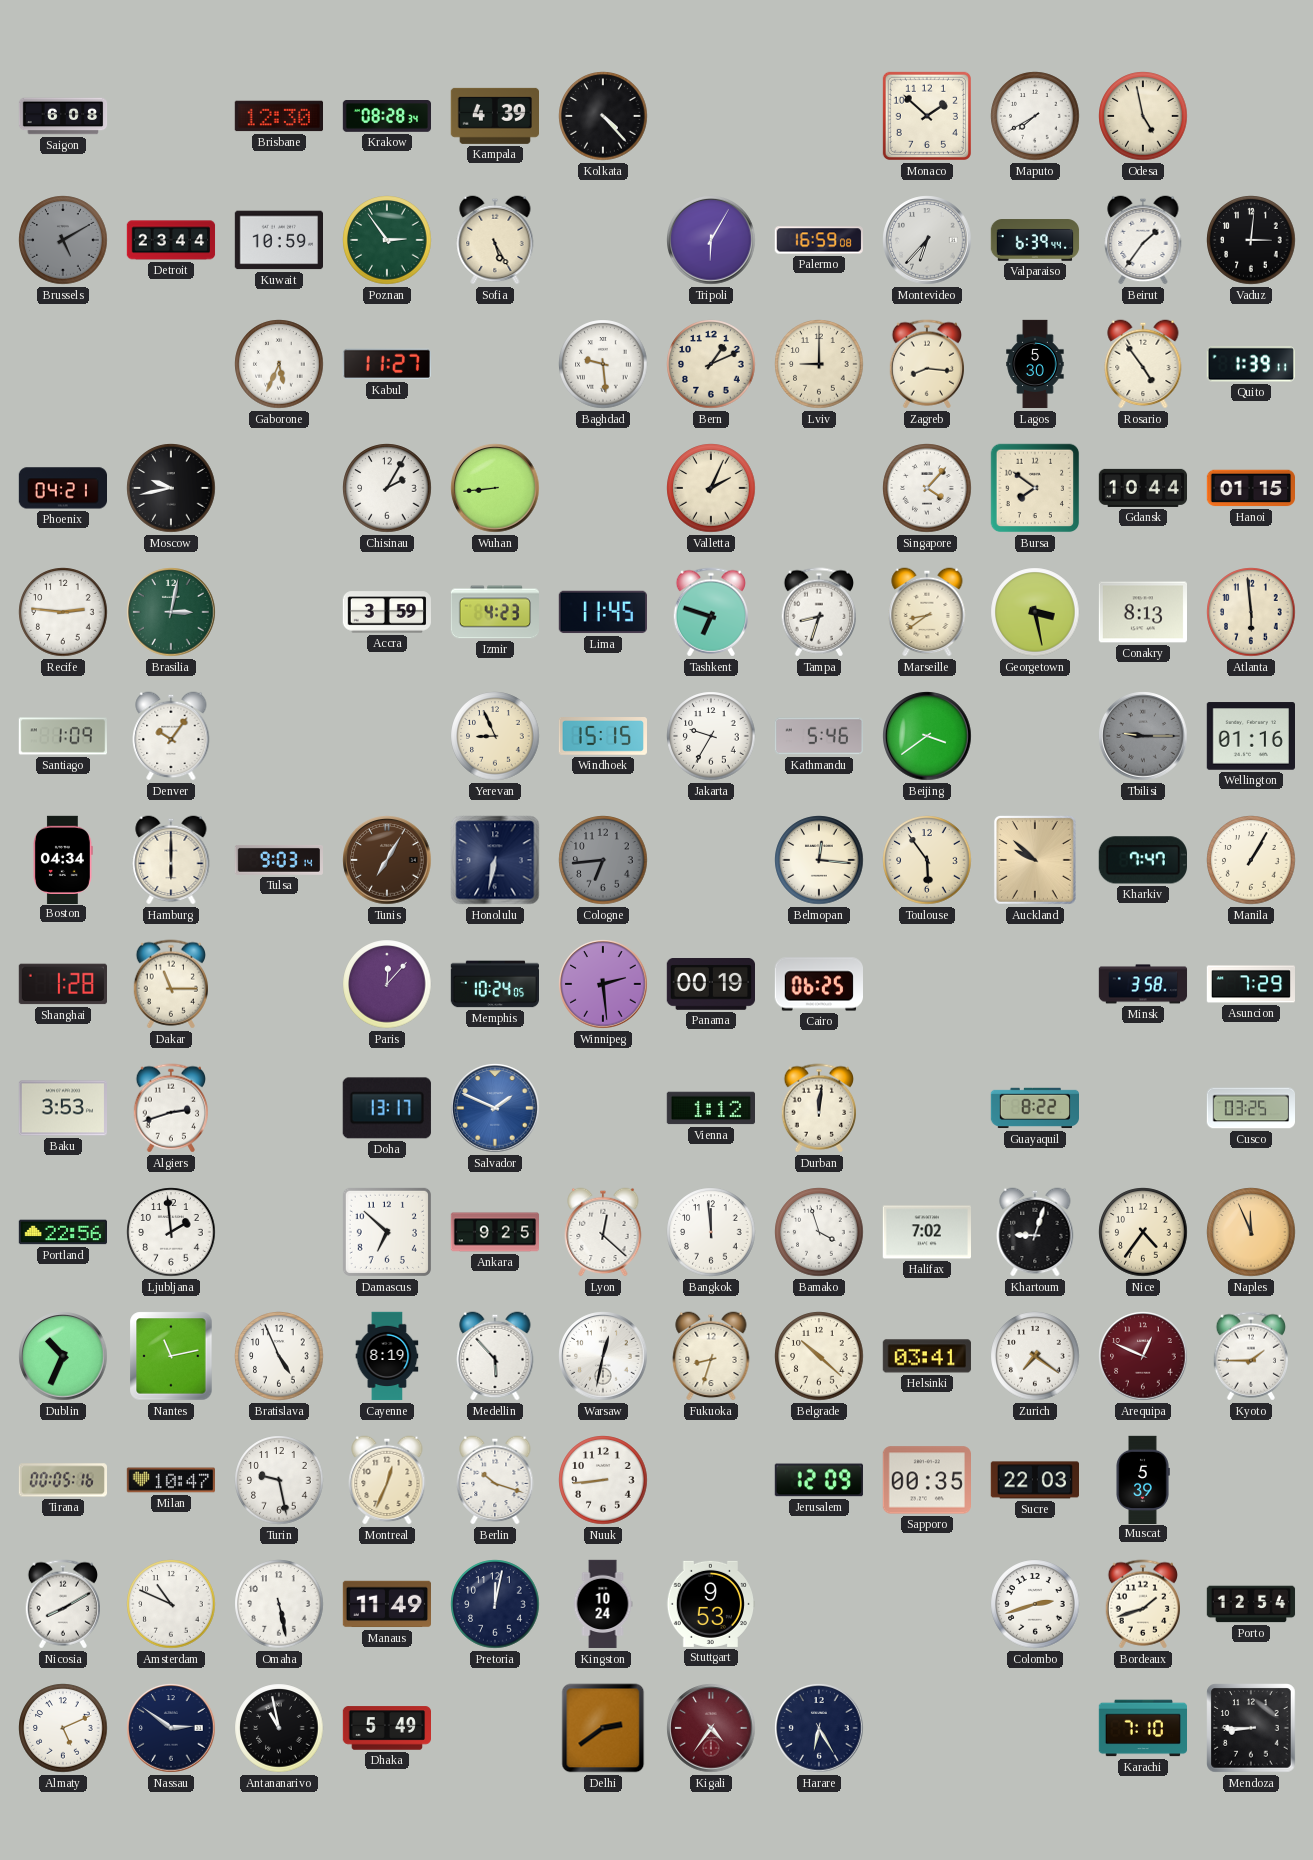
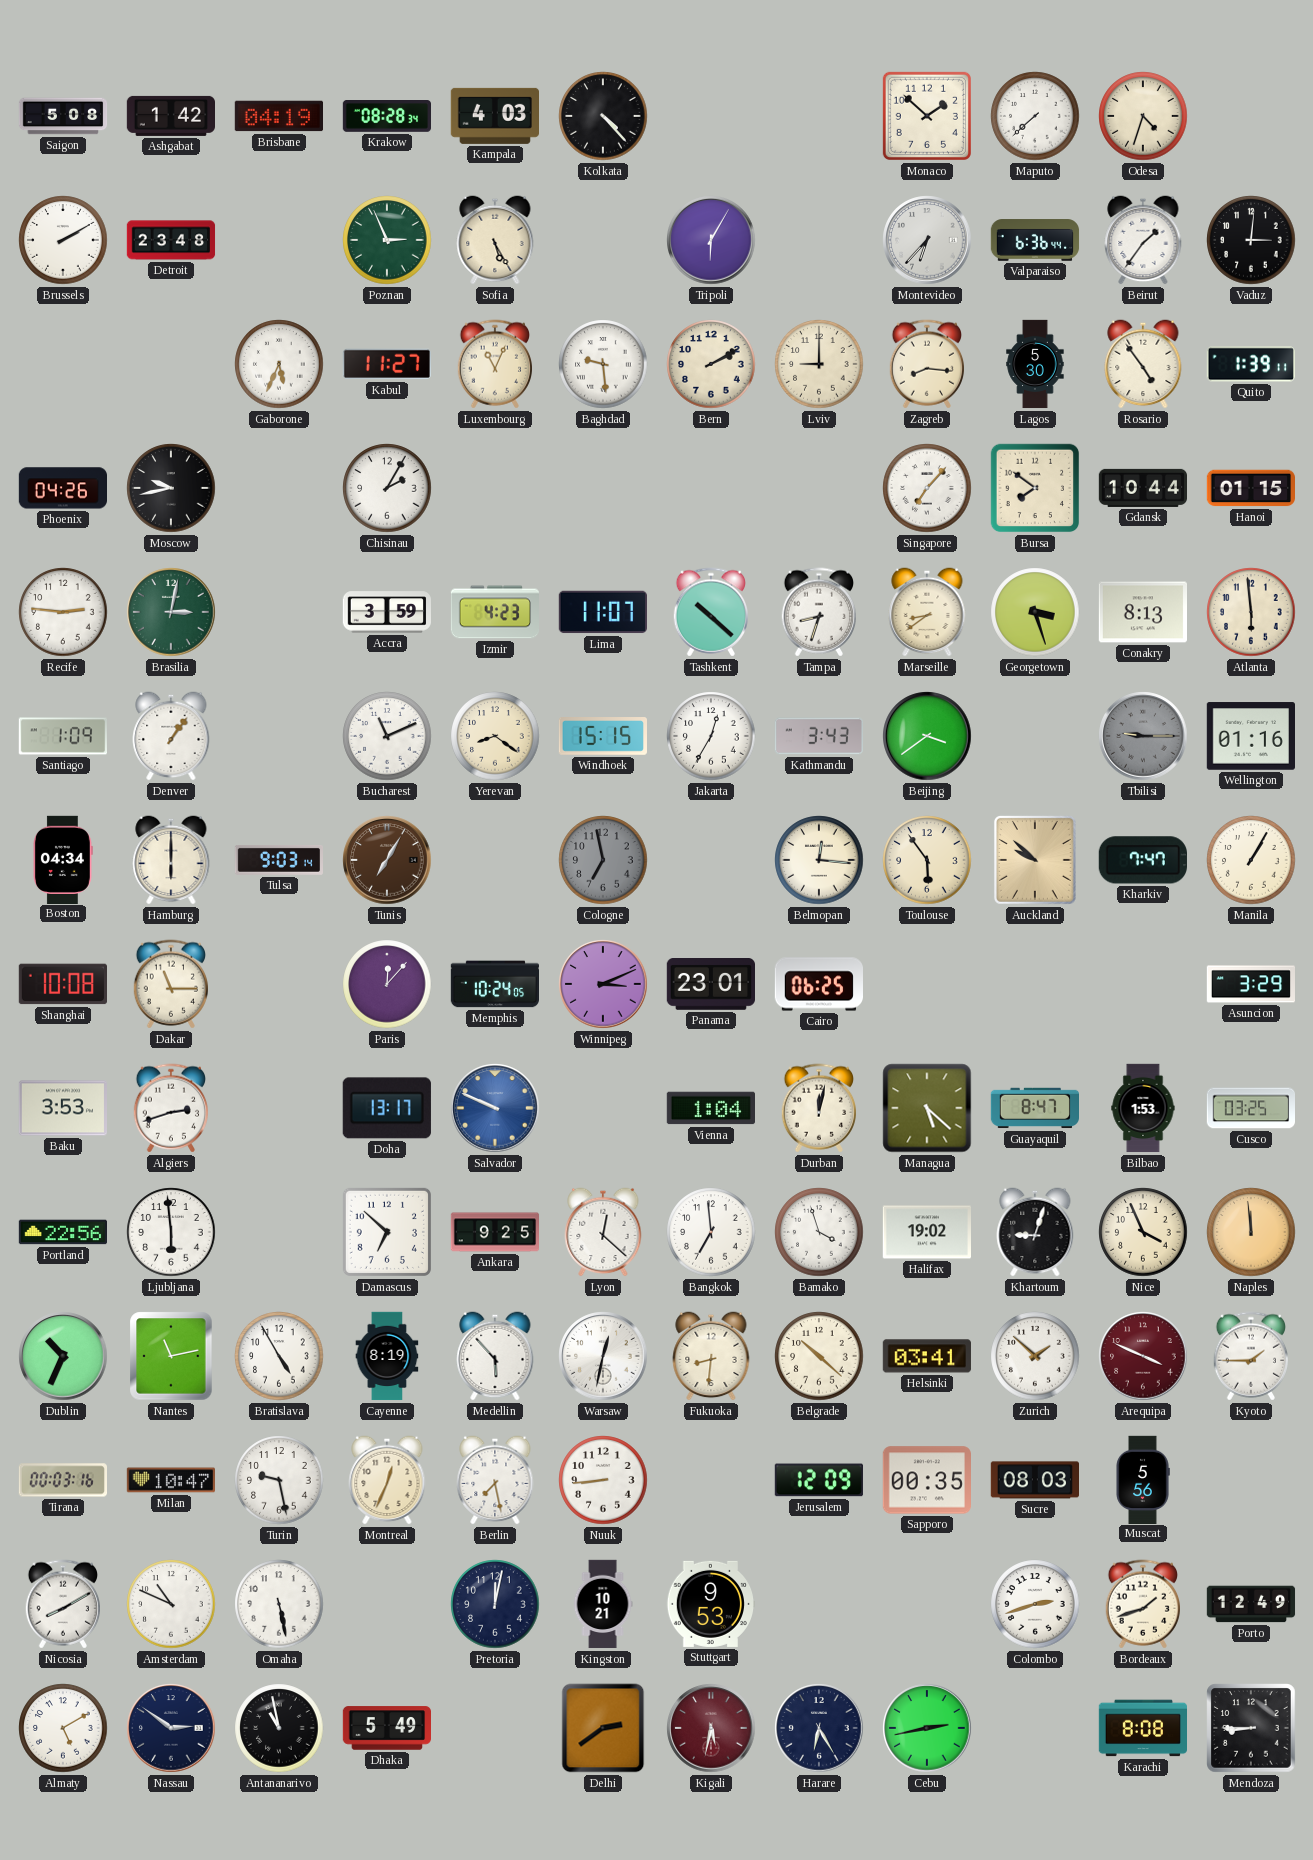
Saigon: 6:08 -> 5:08 (63, 116)
Ashgabat: none -> 1:42 (171, 116)
Brisbane: 12:30 -> 04:19 (278, 116)
Kampala: 4:39 -> 4:03 (494, 116)
Maputo: 7:40 -> 7:38 (1035, 116)
Odesa: 4:58 -> 4:33 (1143, 116)
Brussels: 5:10 -> 2:10 (63, 240)
Brussels dial: grey -> white (63, 240)
Detroit: 23:44 -> 23:48 (171, 240)
Kuwait: 10:59 -> none (278, 240)
Poznan: 2:54 -> 2:56 (387, 240)
Palermo: 16:59 -> none (818, 240)
Valparaiso: 6:39 -> 6:36 (1035, 240)
Luxembourg: none -> 11:04 (494, 364)
Bern: 1:11 -> 2:10 (711, 364)
Phoenix: 04:21 -> 04:26 (62, 488)
Wuhan: 8:44 -> none (495, 488)
Valletta: 2:04 -> none (711, 488)
Singapore: 4:07 -> 7:07 (927, 488)
Lima: 11:45 -> 11:07 (602, 612)
Tashkent: 6:48 -> 10:22 (710, 612)
Georgetown: 3:28 -> 3:27 (1035, 612)
Denver: 10:06 -> 1:06 (171, 736)
Bucharest: none -> 11:11 (387, 736)
Yerevan: 8:56 -> 8:21 (495, 736)
Jakarta: 9:35 -> 12:35 (711, 736)
Kathmandu: 5:46 -> 3:43 (818, 736)
Honolulu: 6:32 -> none (495, 860)
Cologne: 6:44 -> 6:58 (603, 860)
Shanghai: 1:28 -> 10:08 (62, 984)
Winnipeg: 2:29 -> 3:11 (603, 984)
Panama: 00:19 -> 23:01 (710, 985)
Minsk: 3:58 -> none (1143, 984)
Asuncion: 7:29 -> 3:29 (1250, 984)
Salvador: 1:49 -> 9:49 (495, 1108)
Vienna: 1:12 -> 1:04 (710, 1108)
Durban: 12:01 -> 12:02 (818, 1108)
Managua: none -> 5:22 (927, 1108)
Guayaquil: 8:22 -> 8:47 (1034, 1108)
Bilbao: none -> 1:53 (1143, 1108)
Ljubljana: 1:59 -> 5:59 (171, 1232)
Bangkok: 11:59 -> 6:59 (711, 1232)
Halifax: 7:02 -> 19:02 (926, 1232)
Nice: 4:36 -> 3:56 (1143, 1232)
Naples: 11:56 -> 11:59 (1251, 1232)
Bratislava: 4:56 -> 4:55 (279, 1356)
Fukuoka: 8:33 -> 8:31 (711, 1356)
Zurich: 7:21 -> 1:52 (1035, 1356)
Arequipa: 12:49 -> 3:49 (1143, 1356)
Tirana: 00:05 -> 00:03 (62, 1480)
Berlin: 10:18 -> 7:28 (495, 1480)
Sucre: 22:03 -> 08:03 (1034, 1480)
Muscat: 5:39 -> 5:56 (1143, 1479)
Manaus: 11:49 -> none (386, 1604)
Kingston: 10:24 -> 10:21 (603, 1604)
Porto: 12:54 -> 12:49 (1251, 1604)
Almaty: 5:11 -> 5:10 (63, 1728)
Kigali: 4:36 -> 5:32 (711, 1728)
Cebu: none -> 2:43 (927, 1728)
Karachi: 7:10 -> 8:08 (1142, 1728)
